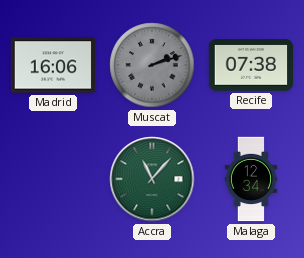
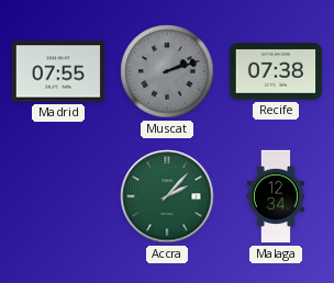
Madrid: 16:06 -> 07:55 (58, 71)
Accra: 11:07 -> 2:07 (167, 196)
